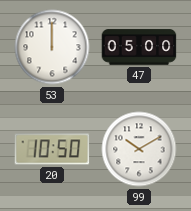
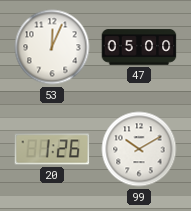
53: 12:00 -> 12:04 (52, 47)
20: 10:50 -> 1:26 (52, 149)
